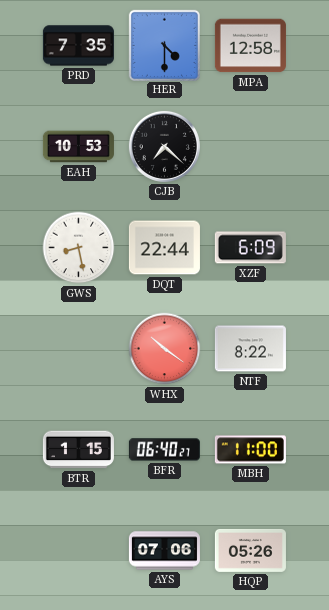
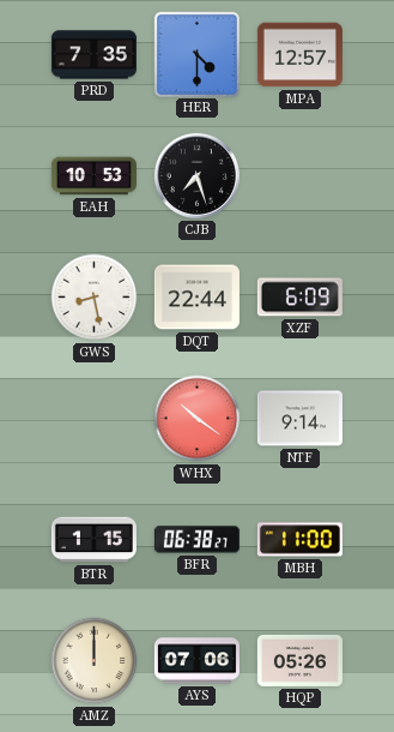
MPA: 12:58 -> 12:57 (299, 55)
CJB: 7:22 -> 7:27 (196, 175)
NTF: 8:22 -> 9:14 (299, 419)
BFR: 06:40 -> 06:38 (196, 540)
AMZ: none -> 12:00 (95, 661)
